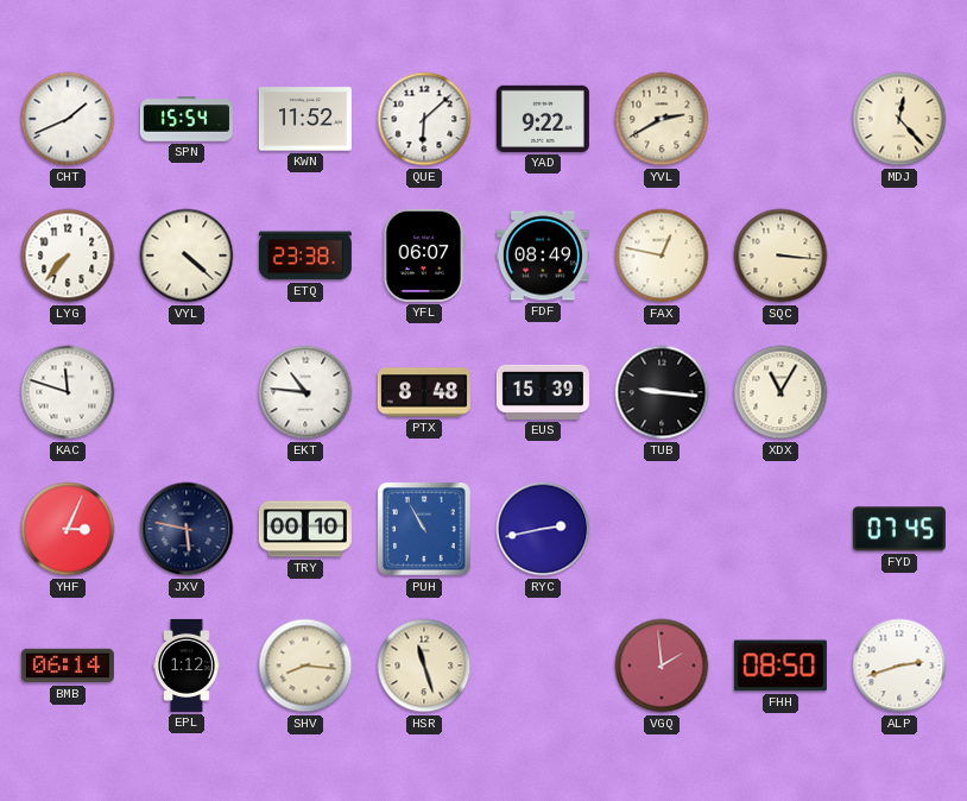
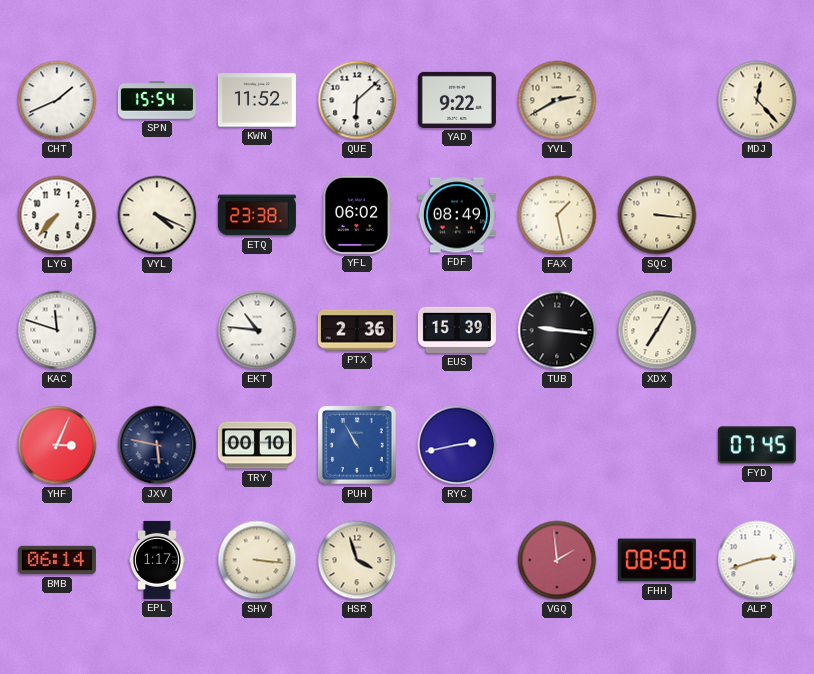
VYL: 4:22 -> 4:19 (157, 215)
YFL: 06:07 -> 06:02 (357, 215)
FAX: 12:47 -> 1:28 (557, 215)
PTX: 8:48 -> 2:36 (357, 330)
XDX: 11:05 -> 7:05 (657, 330)
EPL: 1:12 -> 1:17 (158, 560)
SHV: 8:16 -> 3:16 (257, 560)
HSR: 11:27 -> 3:57 (357, 560)
